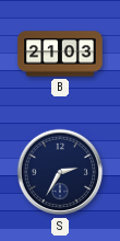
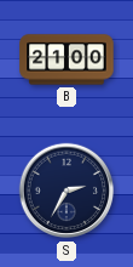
B: 21:03 -> 21:00 (66, 59)
